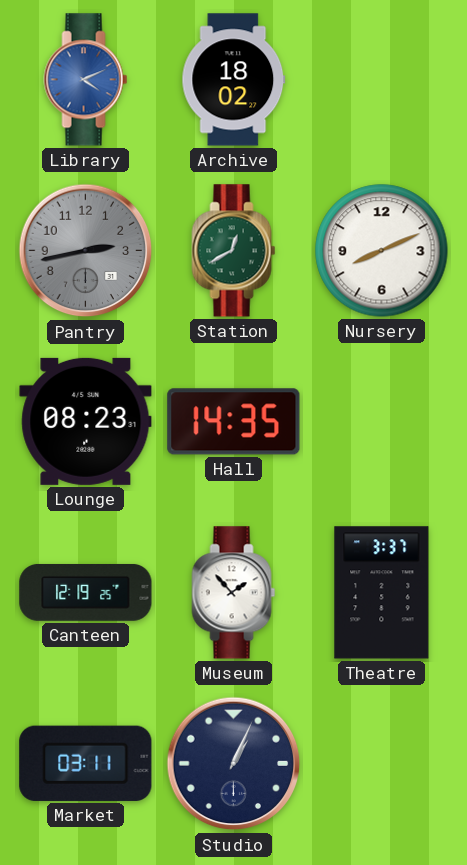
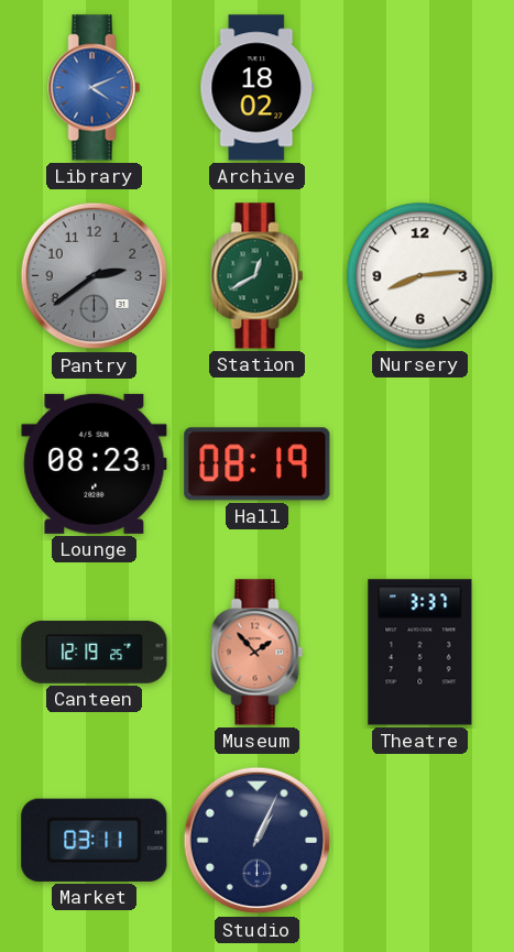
Pantry: 2:43 -> 2:39 (95, 276)
Nursery: 8:11 -> 8:14 (420, 276)
Hall: 14:35 -> 08:19 (258, 464)
Museum dial: white -> salmon (258, 653)
